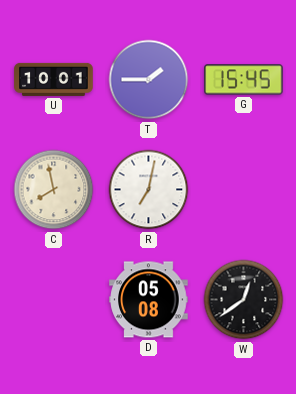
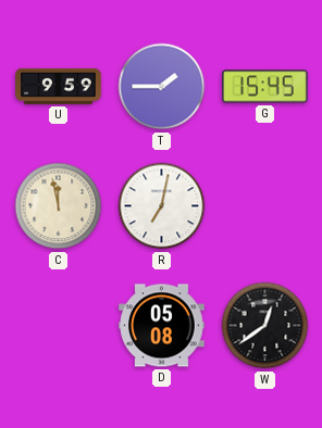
U: 10:01 -> 9:59 (59, 86)
C: 7:58 -> 11:58 (59, 206)
